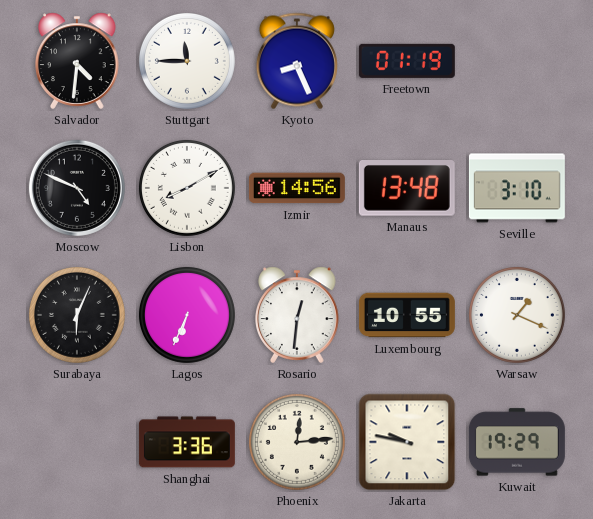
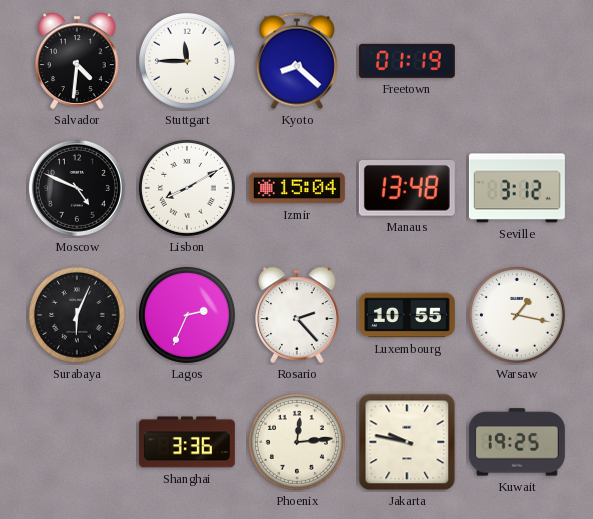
Kyoto: 8:26 -> 8:22 (297, 61)
Izmir: 14:56 -> 15:04 (297, 188)
Seville: 3:10 -> 3:12 (517, 188)
Lagos: 6:34 -> 2:34 (187, 315)
Rosario: 12:31 -> 2:23 (297, 315)
Warsaw: 1:19 -> 1:17 (517, 315)
Kuwait: 19:29 -> 19:25 (517, 442)
